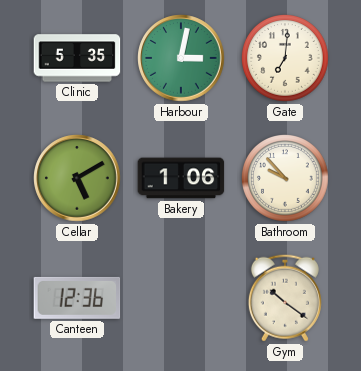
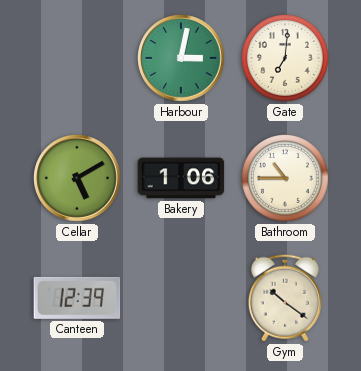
Clinic: 5:35 -> none (77, 58)
Bathroom: 9:53 -> 10:45 (286, 179)
Canteen: 12:36 -> 12:39 (77, 298)
